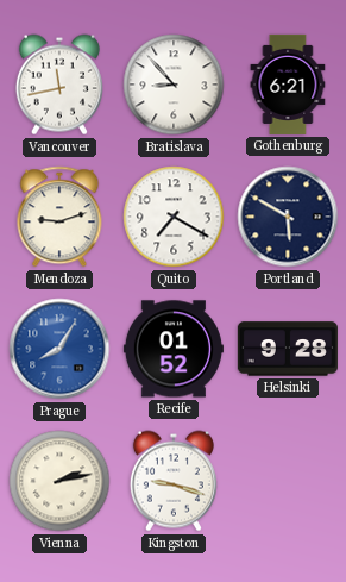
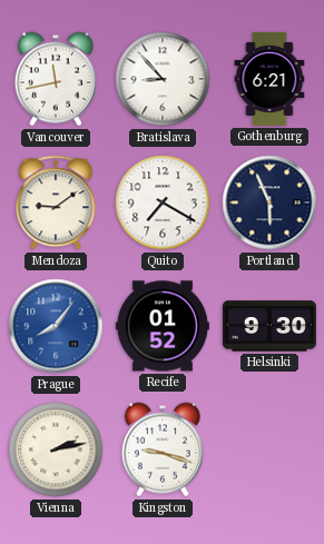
Mendoza: 9:12 -> 9:09 (56, 202)
Portland: 5:50 -> 5:56 (269, 202)
Prague: 8:05 -> 8:06 (56, 326)
Helsinki: 9:28 -> 9:30 (269, 326)
